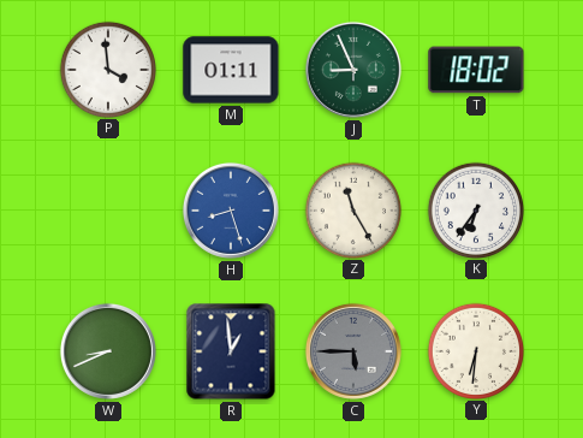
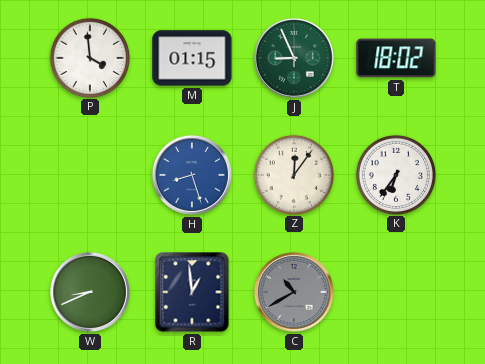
M: 01:11 -> 01:15 (192, 58)
Z: 11:25 -> 12:06 (293, 174)
C: 5:45 -> 10:40 (294, 292)
Y: 6:31 -> none (475, 350)
